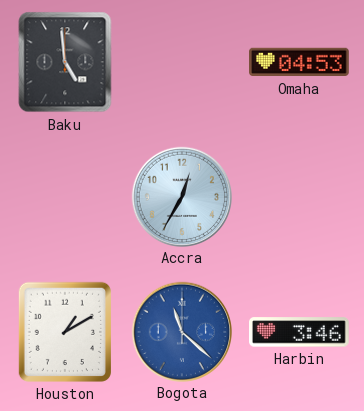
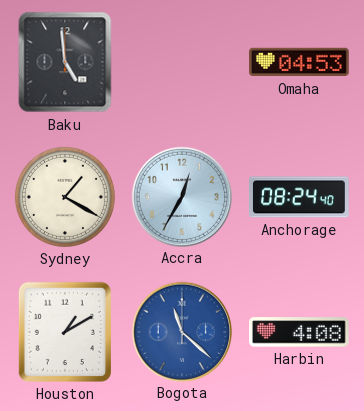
Sydney: none -> 1:20 (65, 197)
Anchorage: none -> 08:24 (300, 197)
Harbin: 3:46 -> 4:08 (300, 332)
